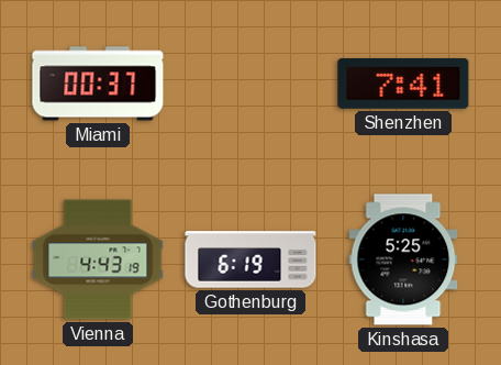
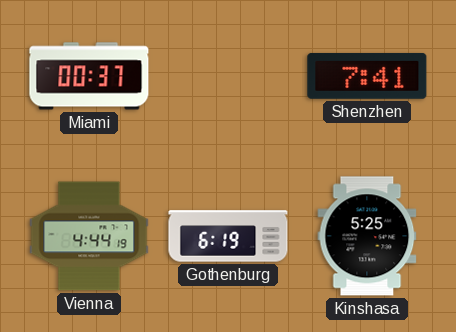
Vienna: 4:43 -> 4:44 (89, 236)
